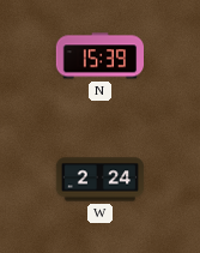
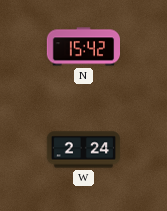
N: 15:39 -> 15:42 (83, 47)
